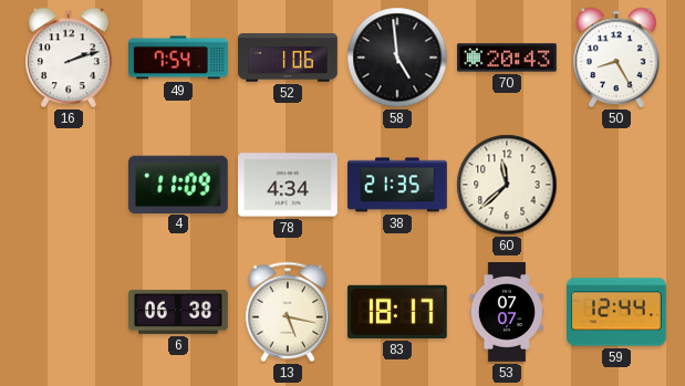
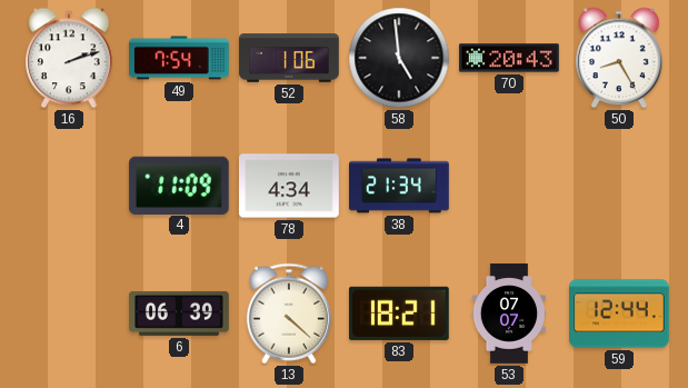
38: 21:35 -> 21:34 (399, 186)
60: 11:38 -> none (507, 185)
6: 06:38 -> 06:39 (179, 314)
13: 5:17 -> 4:22 (288, 314)
83: 18:17 -> 18:21 (399, 314)
